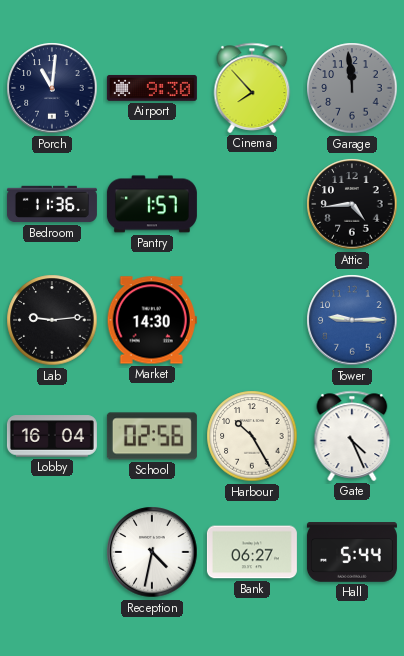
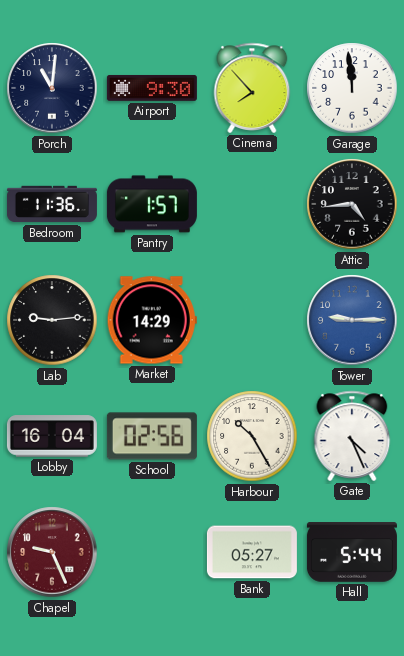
Garage dial: grey -> white (352, 88)
Market: 14:30 -> 14:29 (152, 320)
Chapel: none -> 9:26 (52, 552)
Reception: 4:32 -> none (152, 552)
Bank: 06:27 -> 05:27 (252, 552)
